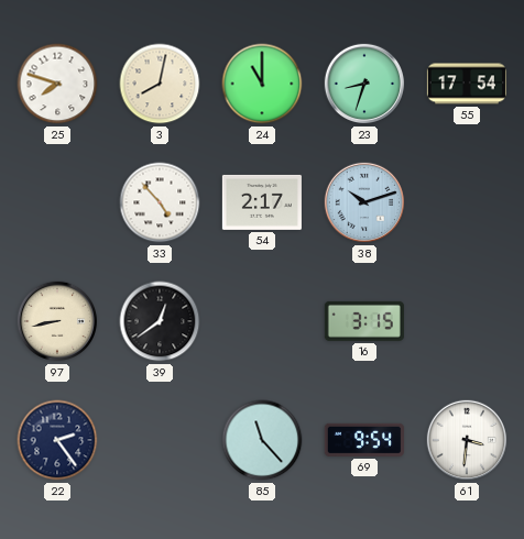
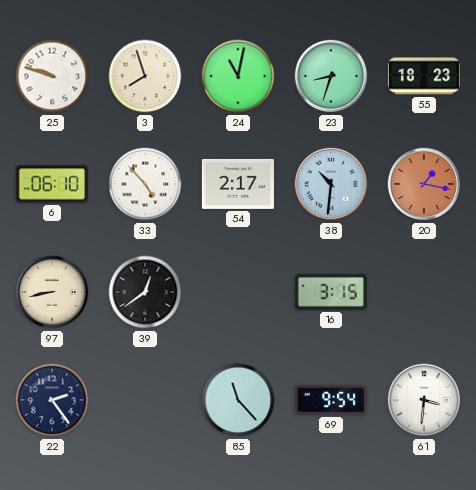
25: 7:48 -> 9:48 (52, 76)
3: 8:02 -> 7:57 (145, 76)
24: 11:00 -> 11:02 (238, 76)
55: 17:54 -> 18:23 (424, 76)
6: none -> 06:10 (52, 184)
38: 10:12 -> 10:31 (331, 184)
20: none -> 1:17 (424, 184)
